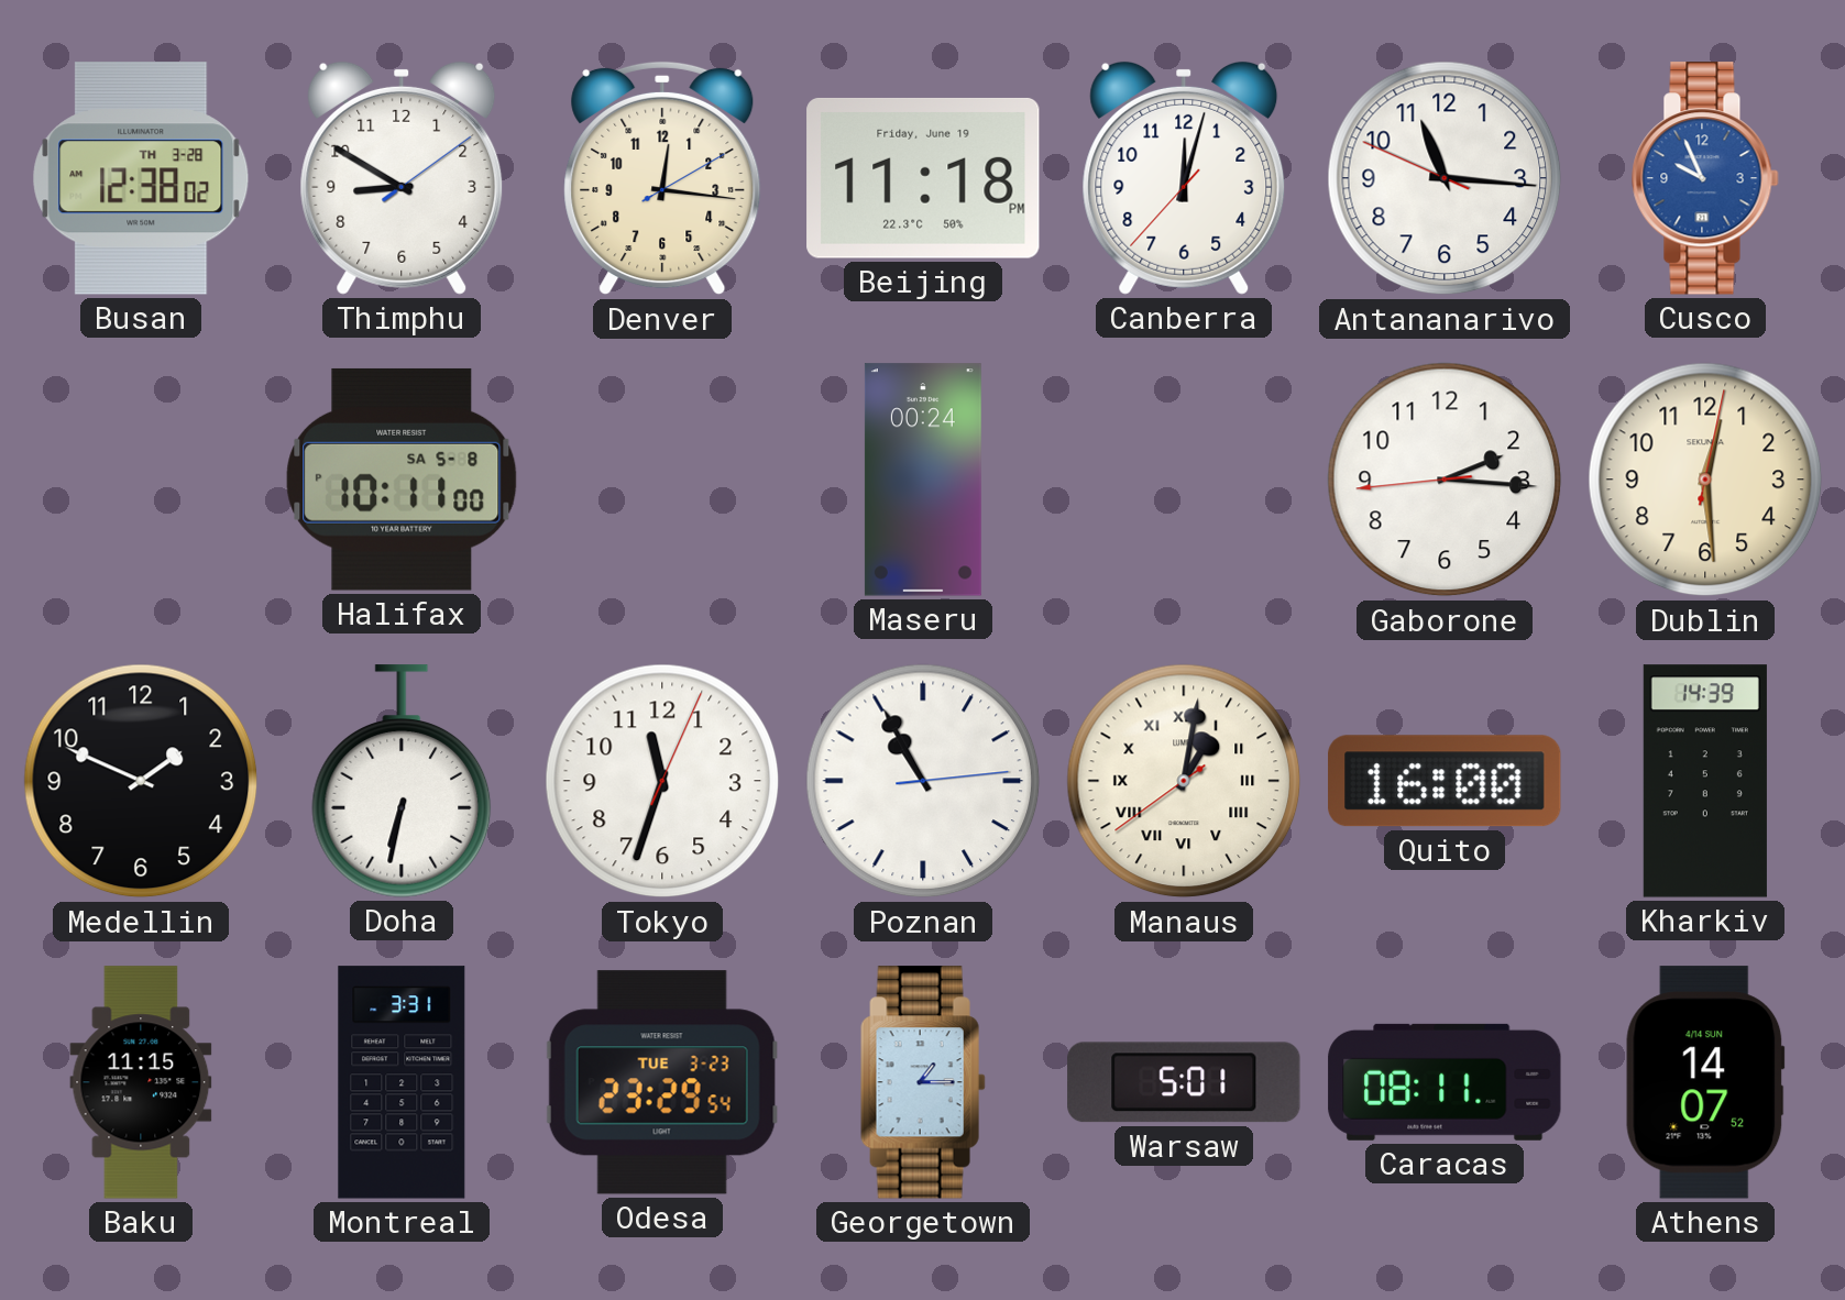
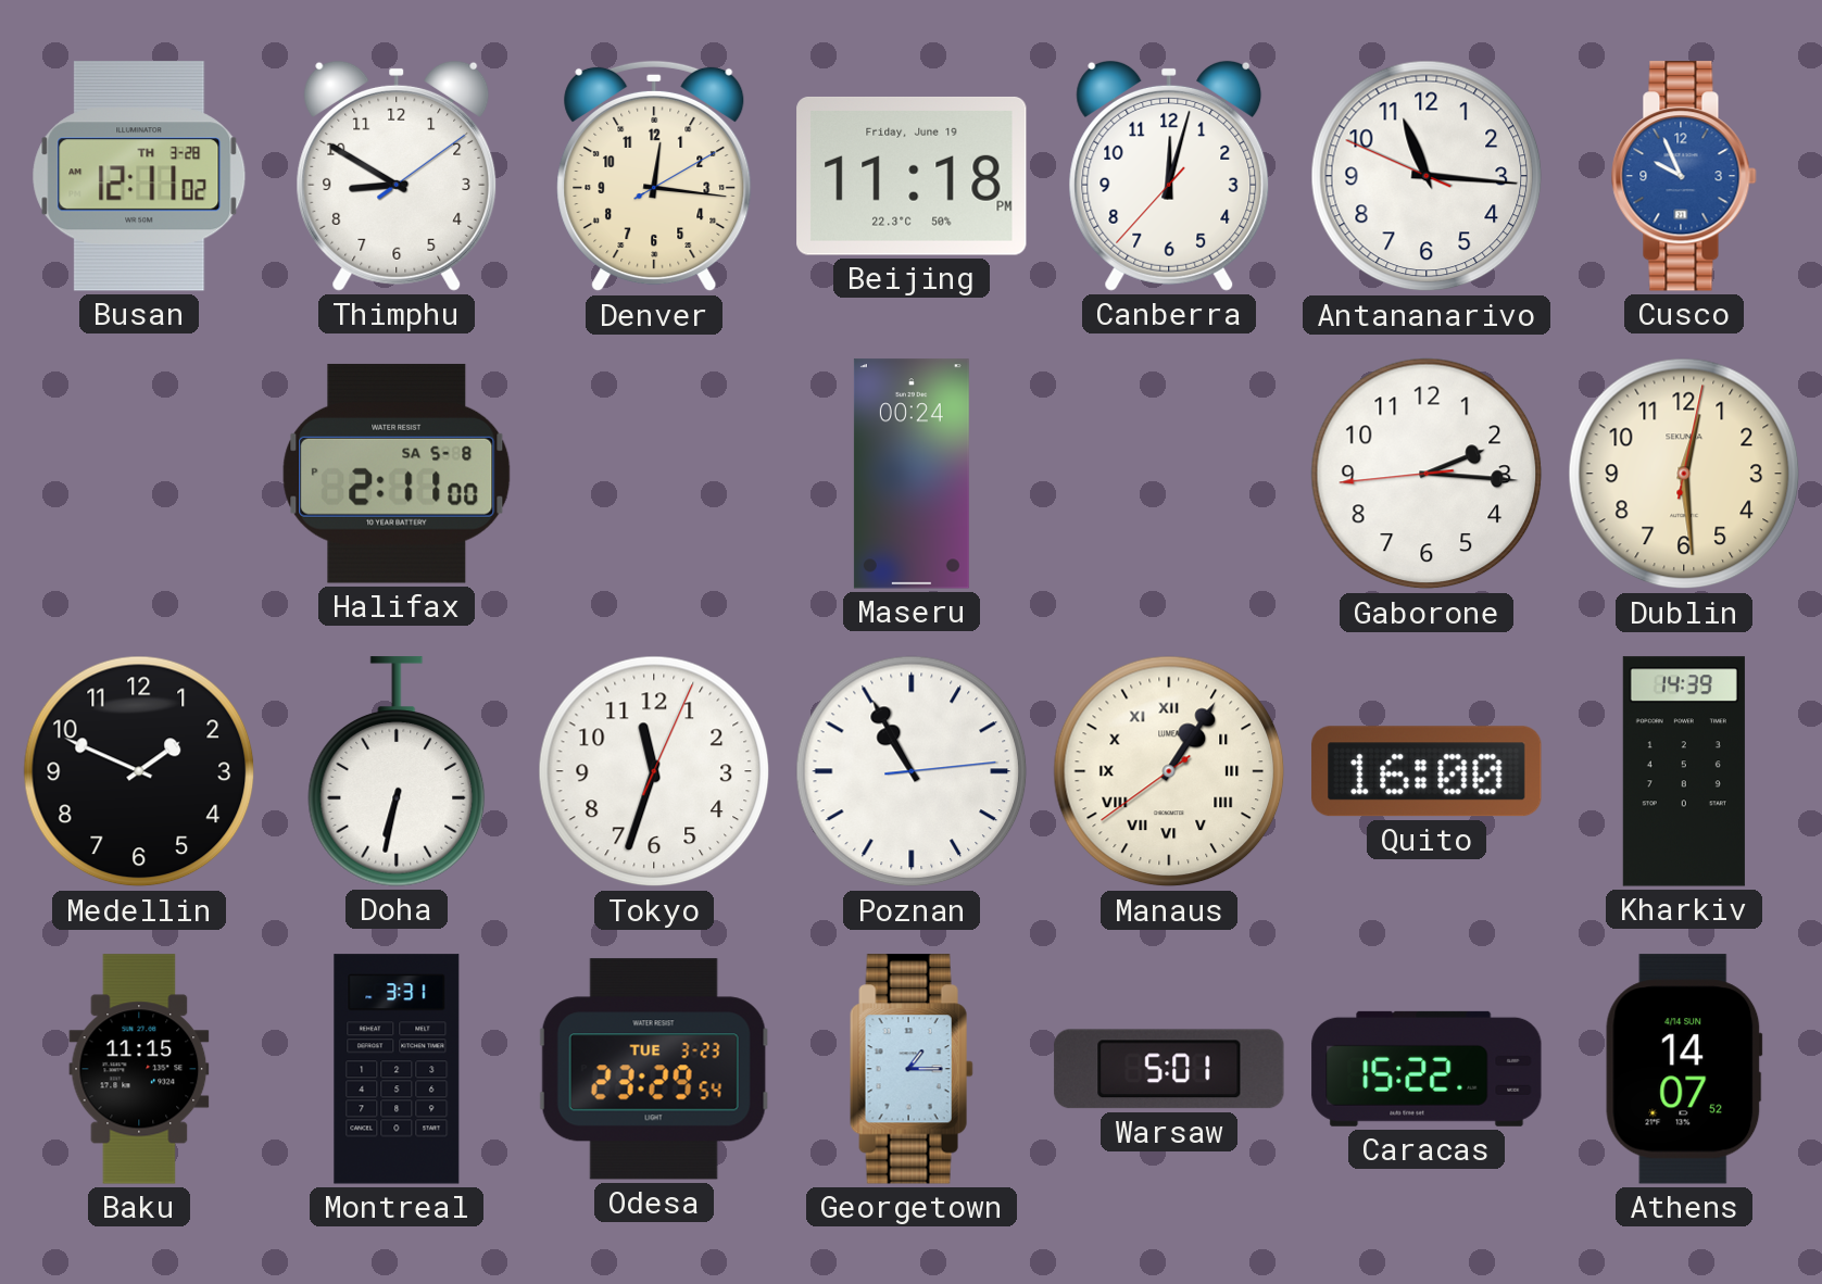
Busan: 12:38 -> 12:11 (139, 176)
Halifax: 10:11 -> 2:11 (397, 474)
Manaus: 1:01 -> 1:05 (1169, 771)
Caracas: 08:11 -> 15:22 (1427, 1069)
